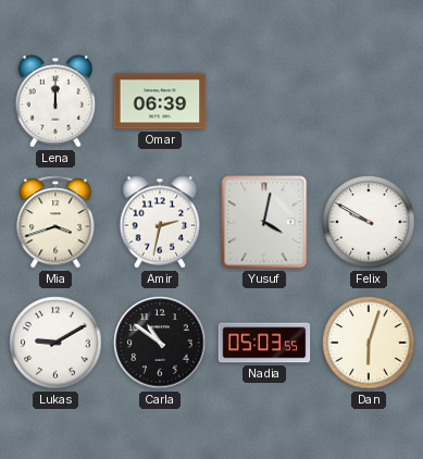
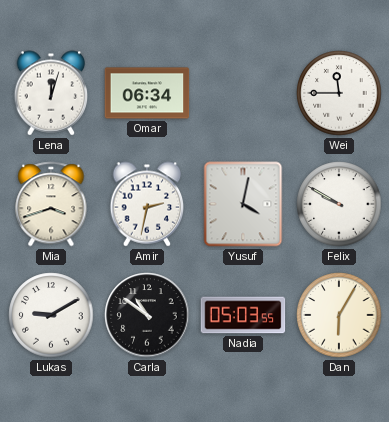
Lena: 12:00 -> 12:03 (51, 93)
Omar: 06:39 -> 06:34 (147, 93)
Wei: none -> 11:45 (339, 93)
Dan: 6:03 -> 6:05 (339, 315)
